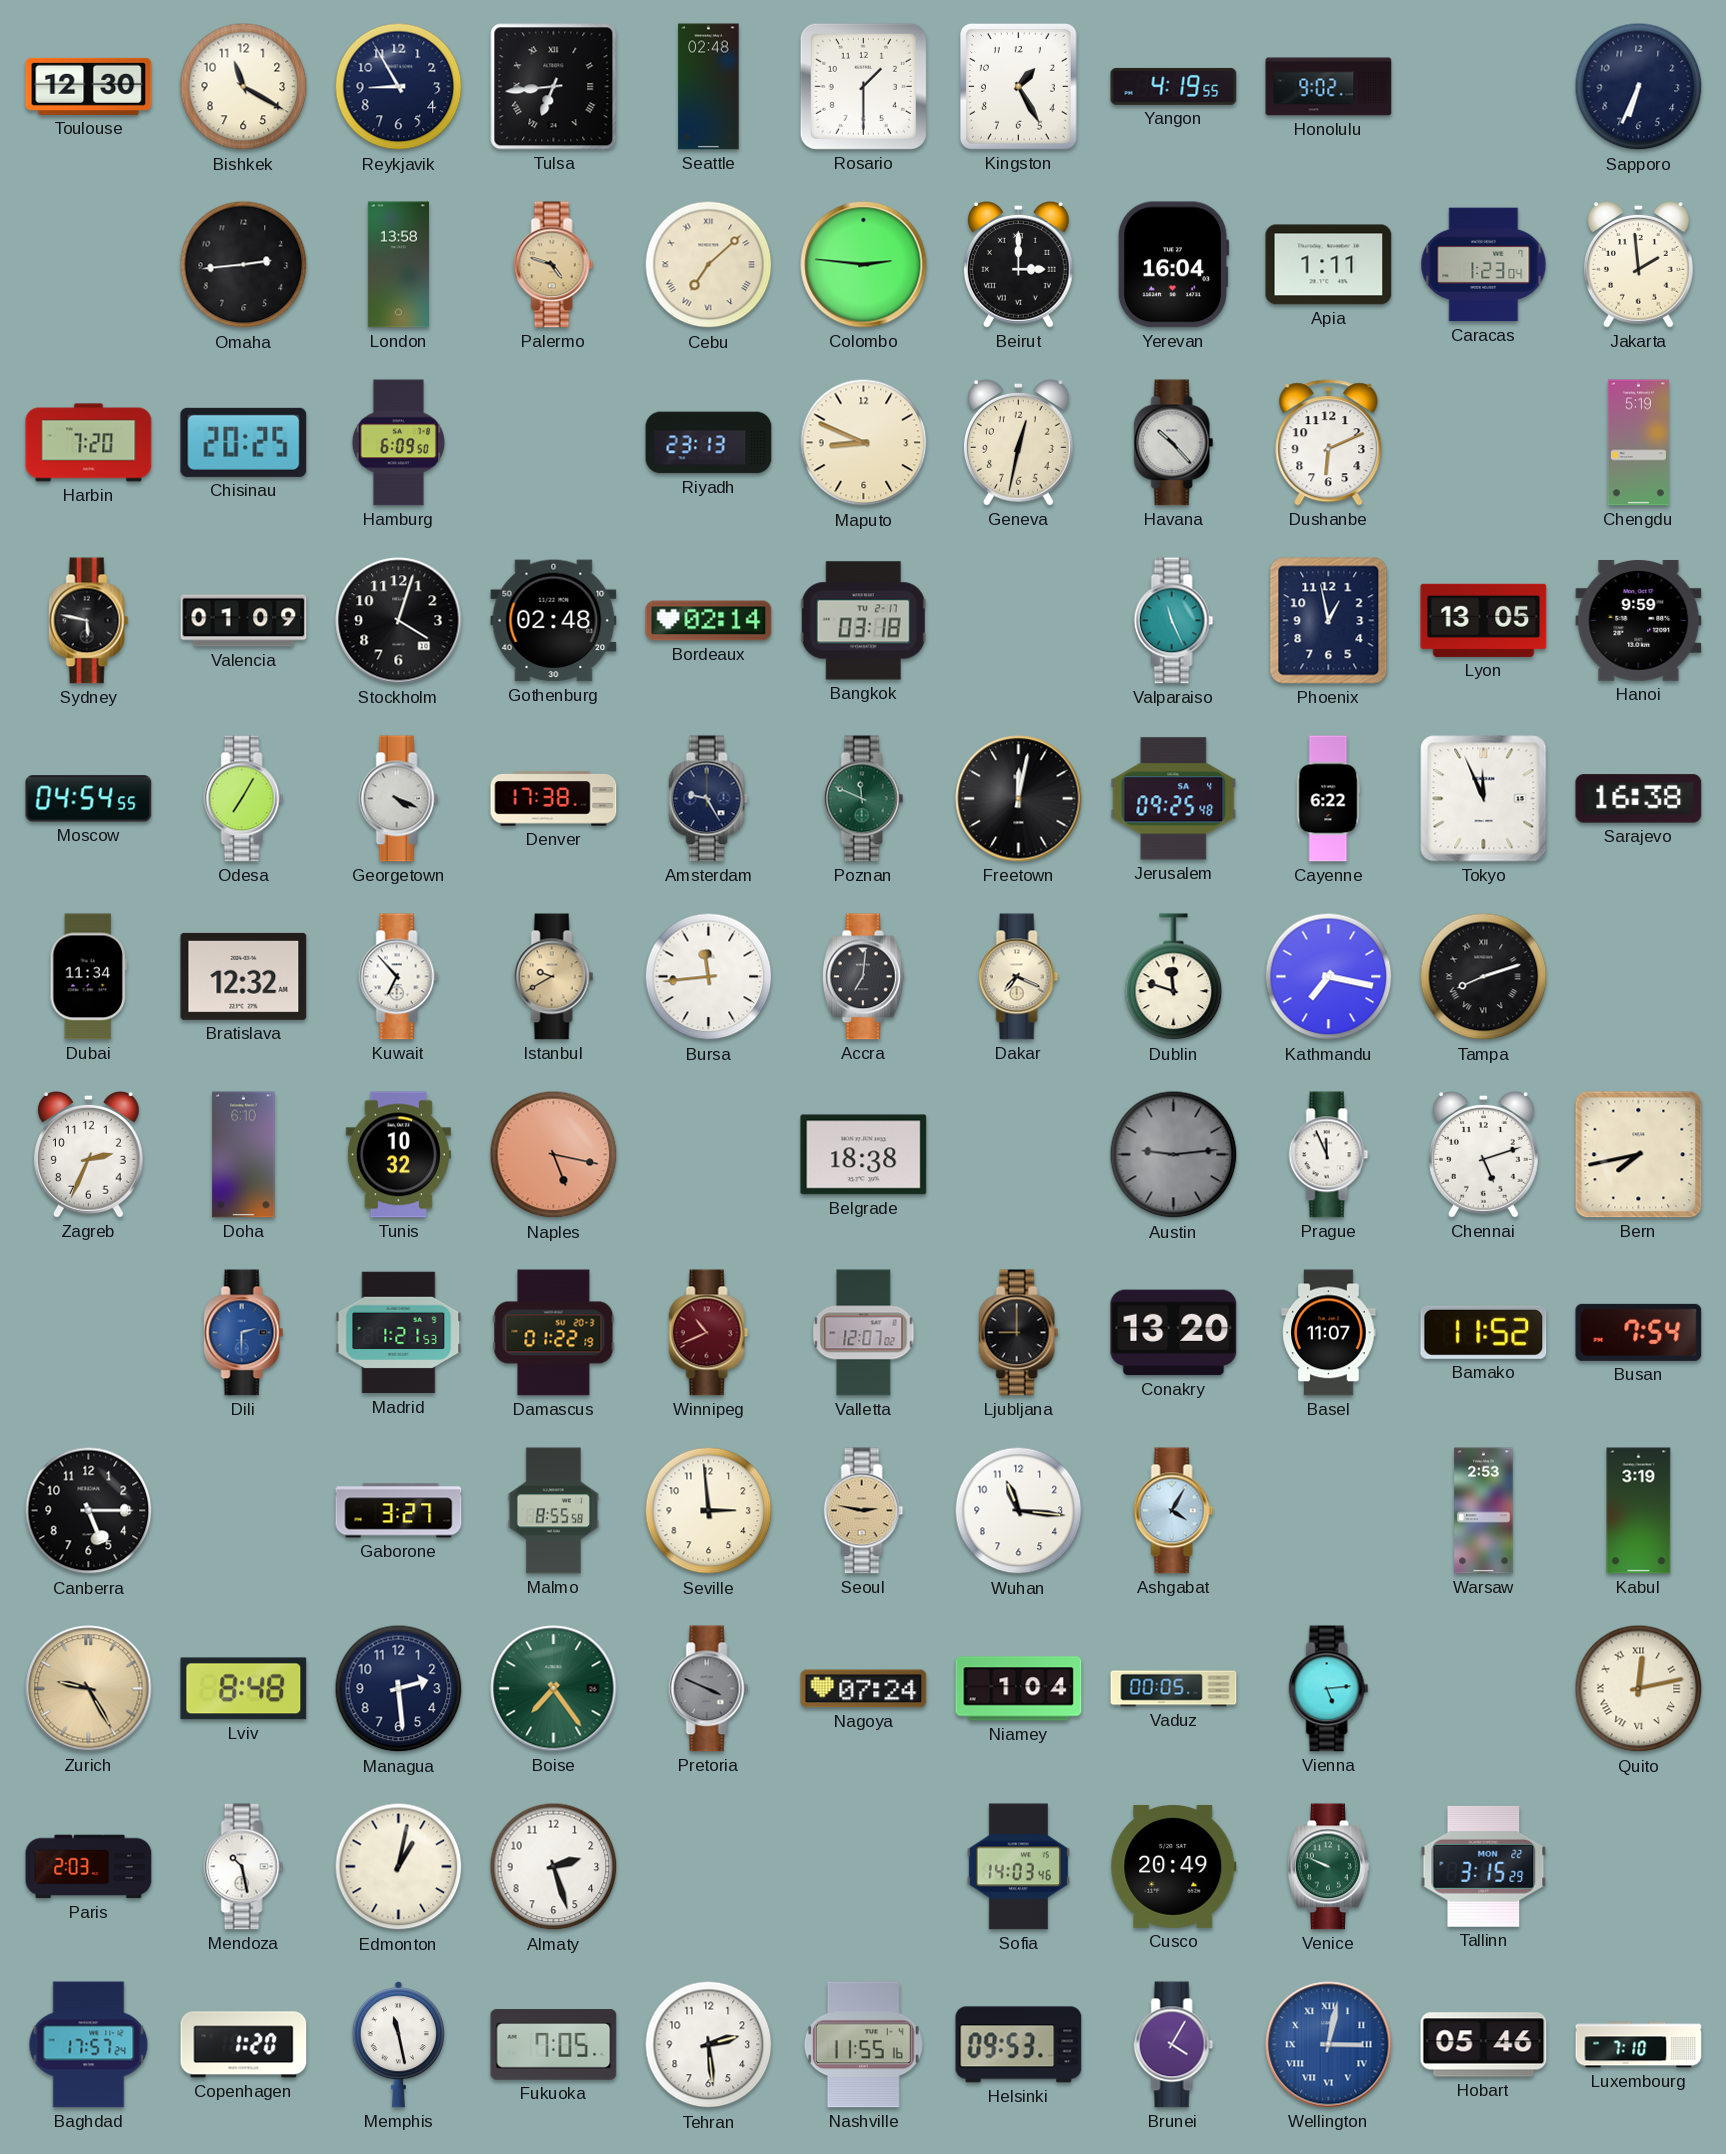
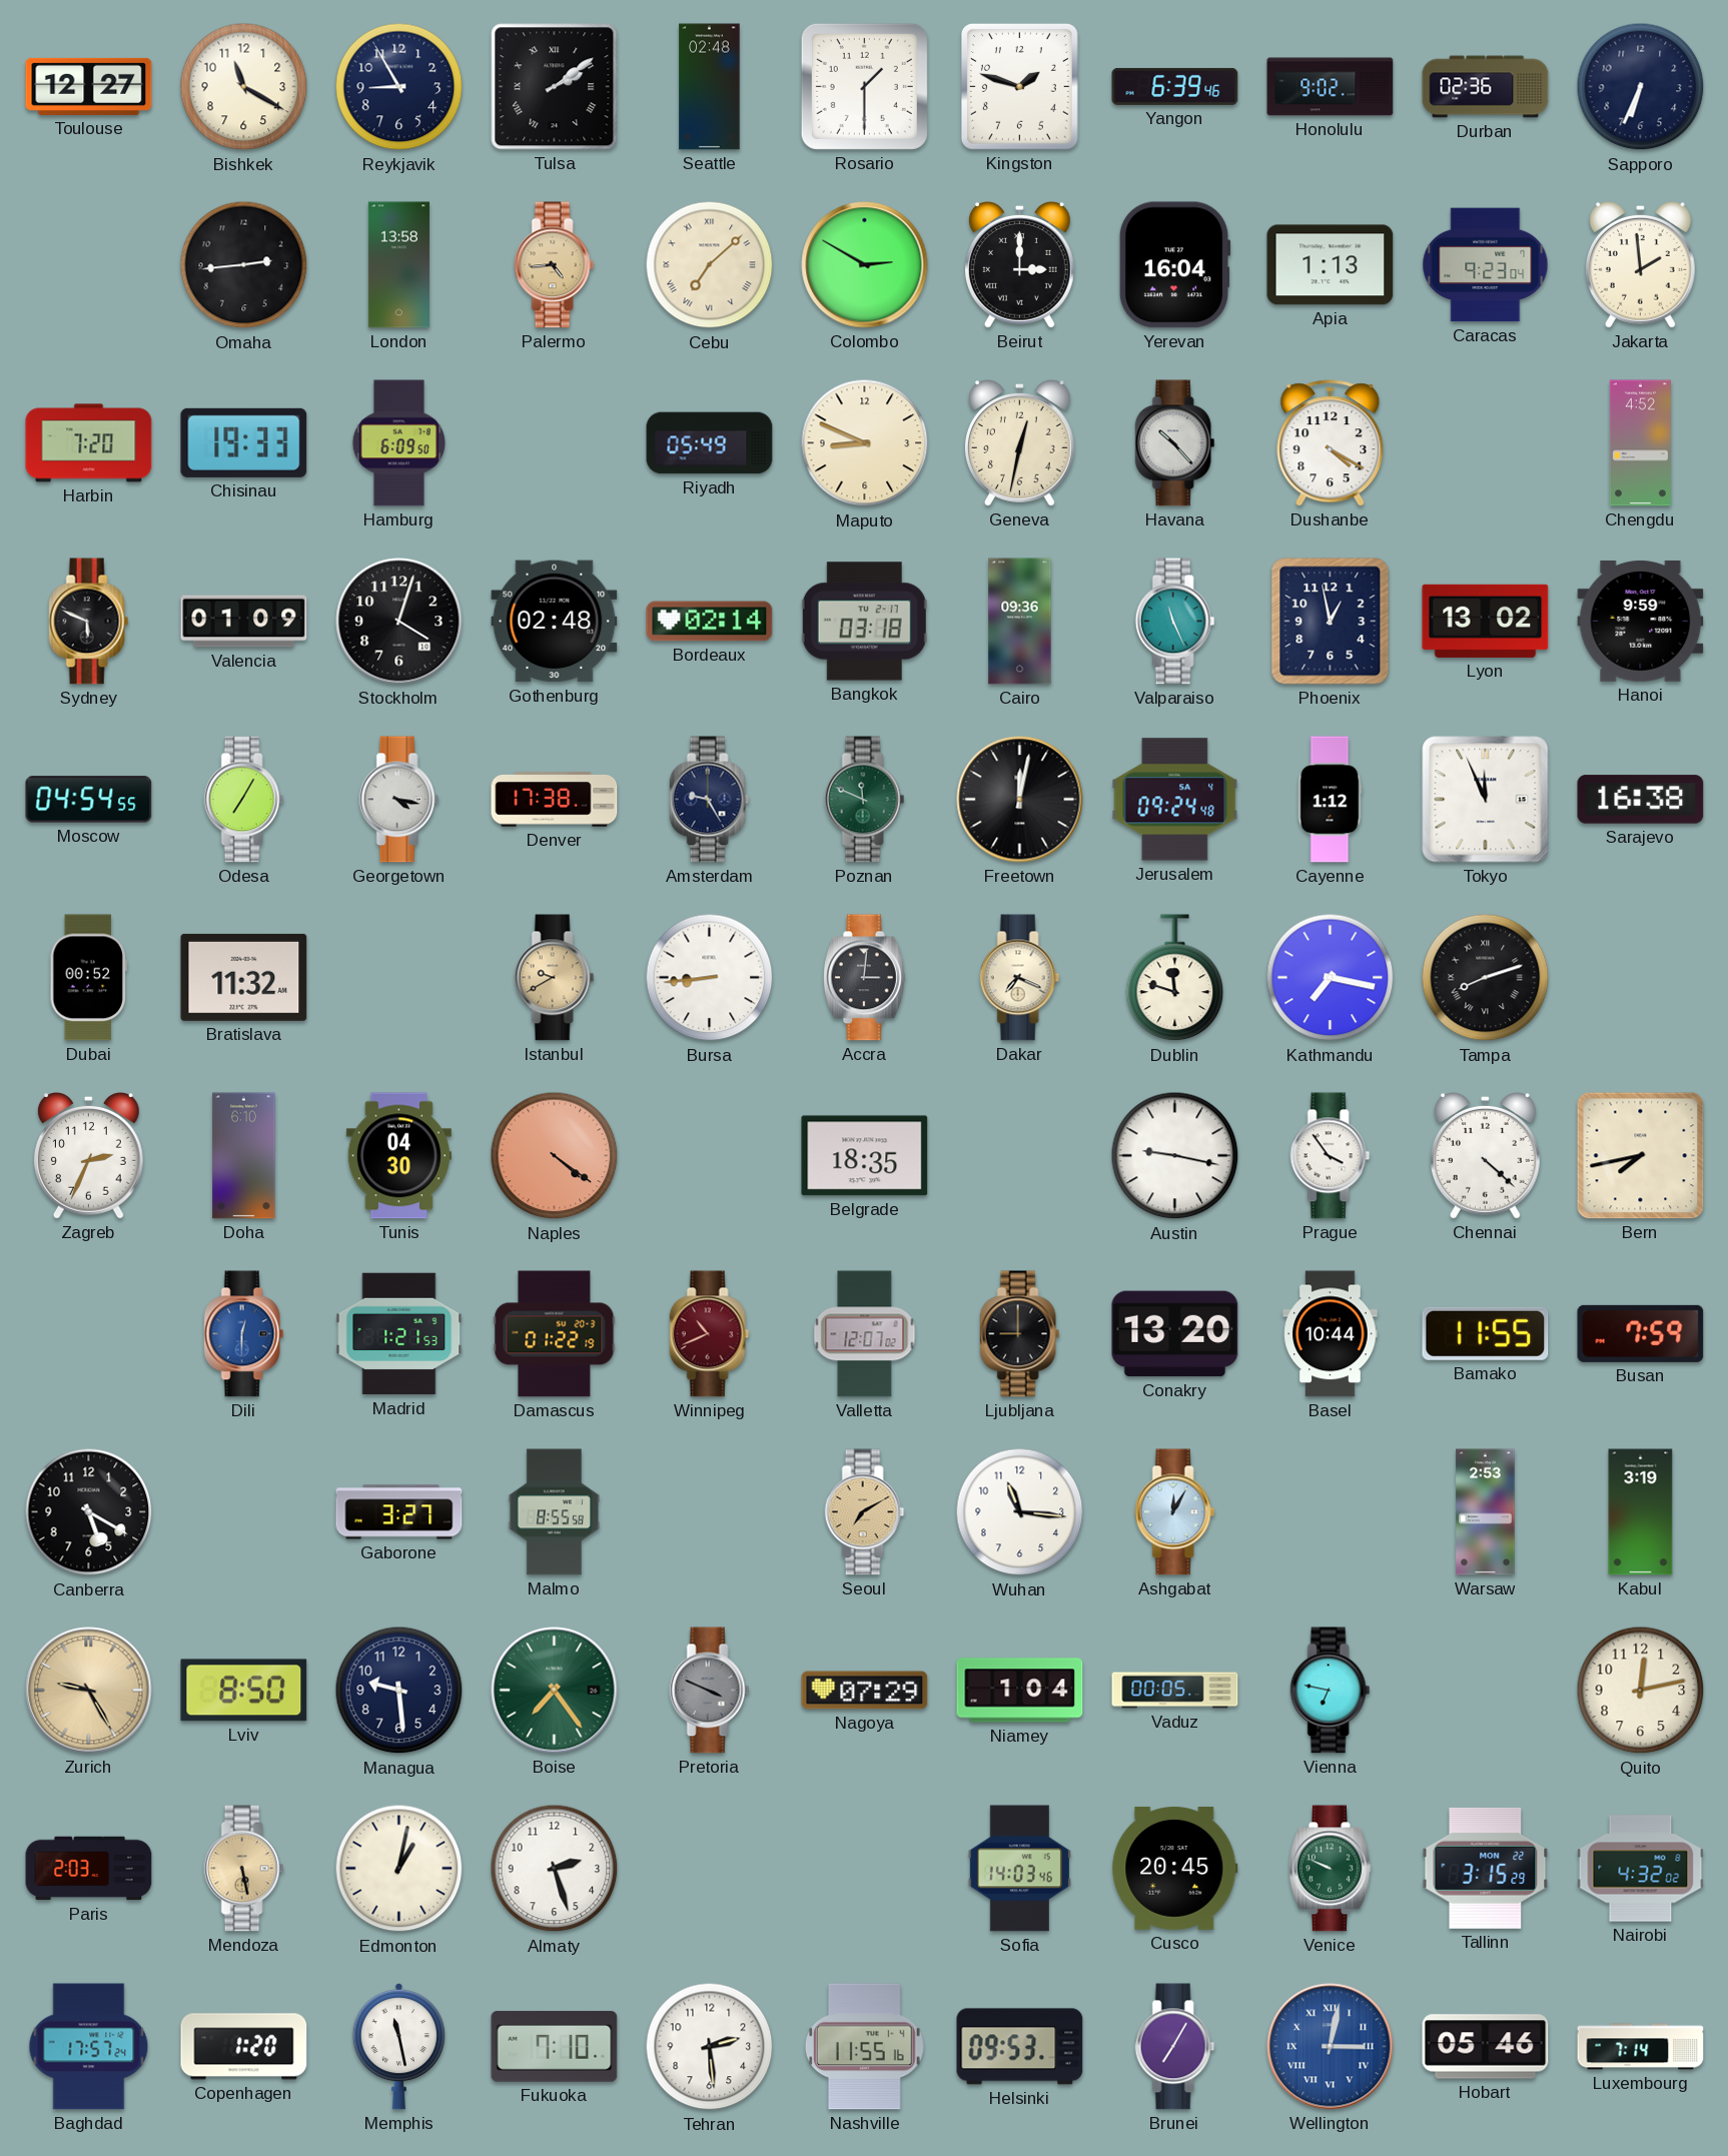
Toulouse: 12:30 -> 12:27 (89, 86)
Tulsa: 6:44 -> 2:09 (555, 87)
Kingston: 1:25 -> 1:48 (1019, 86)
Yangon: 4:19 -> 6:39 (1175, 86)
Durban: none -> 02:36 (1486, 87)
Palermo: 4:48 -> 4:44 (555, 265)
Colombo: 2:46 -> 2:50 (865, 265)
Apia: 1:11 -> 1:13 (1331, 265)
Caracas: 1:23 -> 9:23 (1486, 265)
Chisinau: 20:25 -> 19:33 (244, 442)
Riyadh: 23:13 -> 05:49 (710, 443)
Dushanbe: 6:11 -> 4:20 (1331, 443)
Chengdu: 5:19 -> 4:52 (1640, 443)
Sydney: 5:47 -> 5:49 (89, 622)
Cairo: none -> 09:36 (1020, 622)
Lyon: 13:05 -> 13:02 (1486, 621)
Georgetown: 4:19 -> 4:17 (399, 800)
Jerusalem: 09:25 -> 09:24 (1175, 800)
Cayenne: 6:22 -> 1:12 (1330, 800)
Dubai: 11:34 -> 00:52 (88, 978)
Bratislava: 12:32 -> 11:32 (244, 977)
Kuwait: 6:53 -> none (399, 977)
Bursa: 11:44 -> 8:44 (710, 978)
Accra: 7:01 -> 3:01 (864, 978)
Tunis: 10:32 -> 04:30 (398, 1156)
Naples: 5:17 -> 4:21 (555, 1156)
Belgrade: 18:38 -> 18:35 (865, 1156)
Austin: 9:14 -> 9:17 (1175, 1156)
Austin dial: grey -> white (1175, 1156)
Prague: 11:56 -> 3:54 (1331, 1156)
Chennai: 5:12 -> 4:22 (1485, 1156)
Dili: 2:30 -> 12:30 (244, 1334)
Basel: 11:07 -> 10:44 (1331, 1334)
Bamako: 11:52 -> 11:55 (1486, 1333)
Busan: 7:54 -> 7:59 (1641, 1333)
Canberra: 5:15 -> 5:20 (89, 1512)
Seville: 2:59 -> none (709, 1511)
Seoul: 2:47 -> 7:10 (865, 1512)
Ashgabat: 4:05 -> 12:05 (1175, 1512)
Lviv: 8:48 -> 8:50 (244, 1691)
Managua: 2:29 -> 9:29 (399, 1691)
Nagoya: 07:24 -> 07:29 (865, 1691)
Vienna: 5:14 -> 6:47 (1331, 1691)
Quito numerals: Roman -> Arabic (1641, 1691)
Mendoza: 10:28 -> 5:28 (244, 1869)
Mendoza dial: white -> champagne (244, 1869)
Cusco: 20:49 -> 20:45 (1175, 1868)
Nairobi: none -> 4:32 (1641, 1869)
Fukuoka: 7:05 -> 7:10 (555, 2047)
Brunei: 4:05 -> 7:05 (1175, 2047)
Luxembourg: 7:10 -> 7:14 (1641, 2047)
